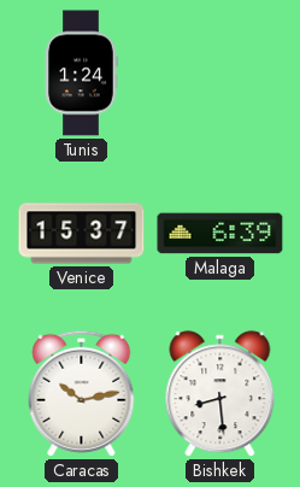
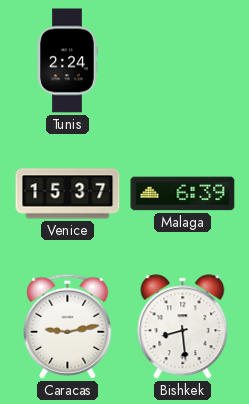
Tunis: 1:24 -> 2:24 (67, 61)
Caracas: 10:13 -> 9:13 (68, 326)
